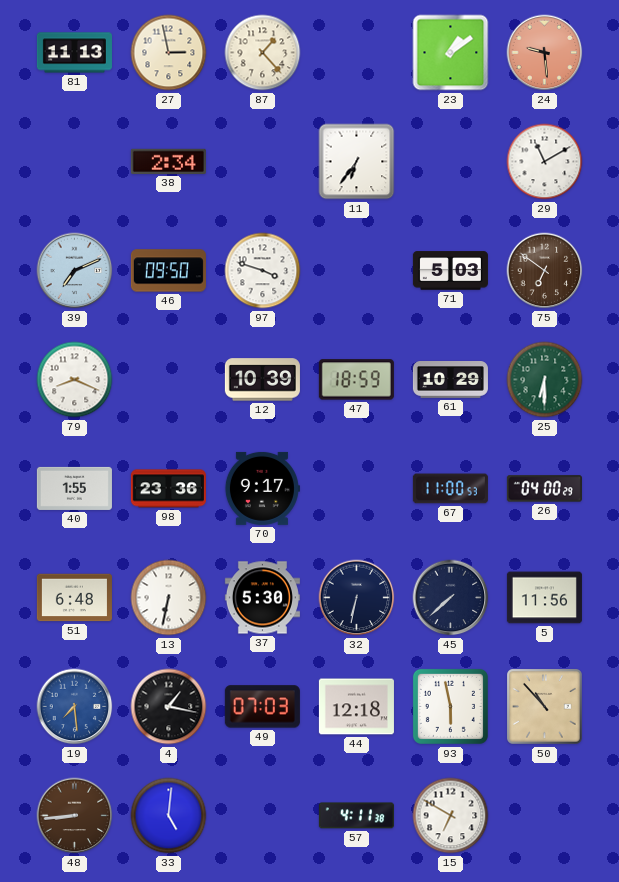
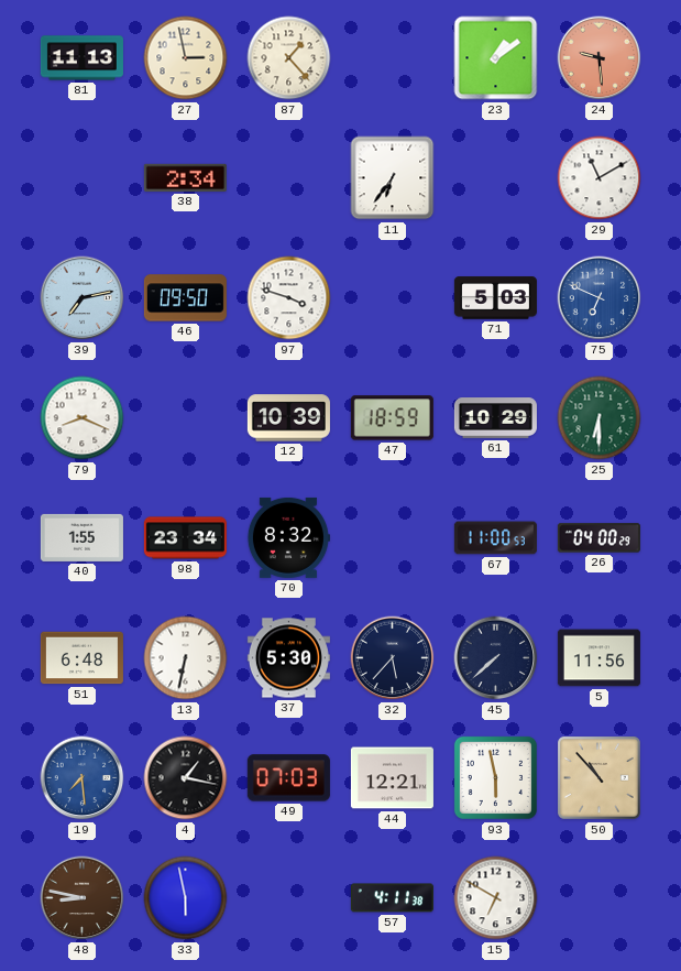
39: 7:11 -> 7:13 (83, 298)
75: 6:51 -> 6:49 (600, 298)
75 dial: brown -> blue (600, 298)
98: 23:36 -> 23:34 (185, 538)
70: 9:17 -> 8:32 (288, 537)
32: 6:32 -> 5:37 (393, 658)
44: 12:18 -> 12:21 (392, 778)
48: 8:44 -> 8:47 (83, 898)
33: 5:01 -> 5:58 (186, 898)
